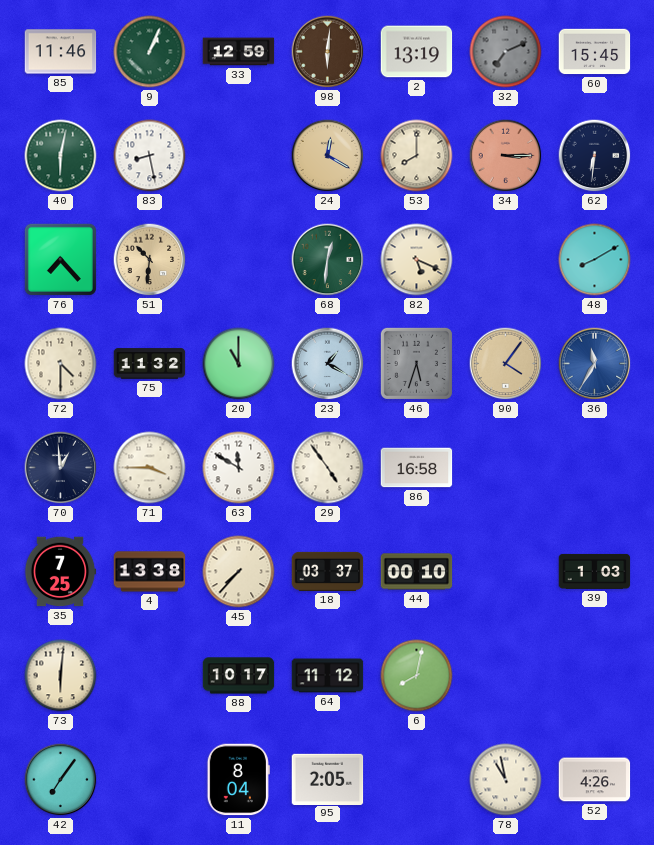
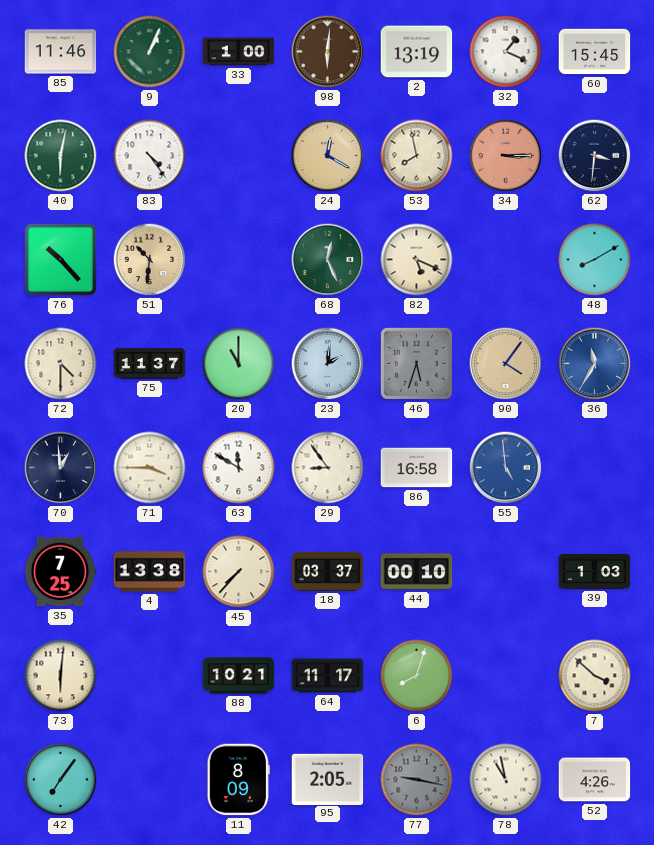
33: 12:59 -> 1:00 (239, 52)
32: 7:11 -> 1:19 (506, 52)
32 dial: grey -> white (506, 52)
83: 8:28 -> 4:24 (150, 156)
53: 8:00 -> 7:58 (417, 156)
62: 6:31 -> 3:31 (595, 156)
76: 7:23 -> 10:23 (60, 259)
68: 12:31 -> 12:26 (328, 260)
75: 11:32 -> 11:37 (150, 364)
23: 1:20 -> 2:01 (328, 364)
29: 4:54 -> 8:54 (328, 468)
55: none -> 4:59 (506, 468)
88: 10:17 -> 10:21 (239, 676)
64: 11:12 -> 11:17 (328, 676)
6: 8:02 -> 8:03 (417, 676)
7: none -> 3:52 (595, 676)
11: 8:04 -> 8:09 (238, 780)
77: none -> 9:17 (417, 780)
